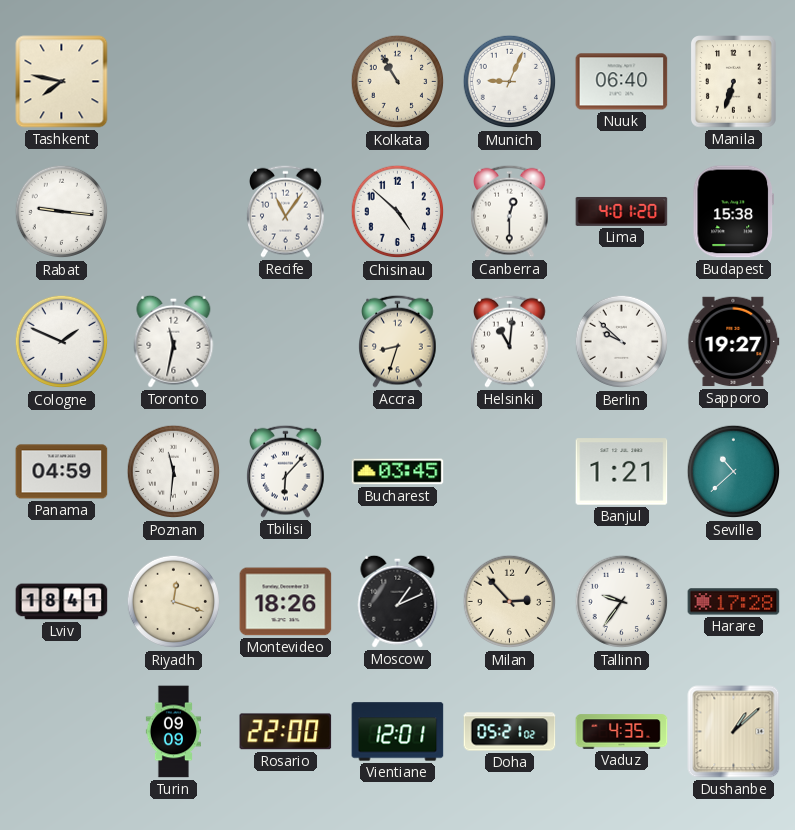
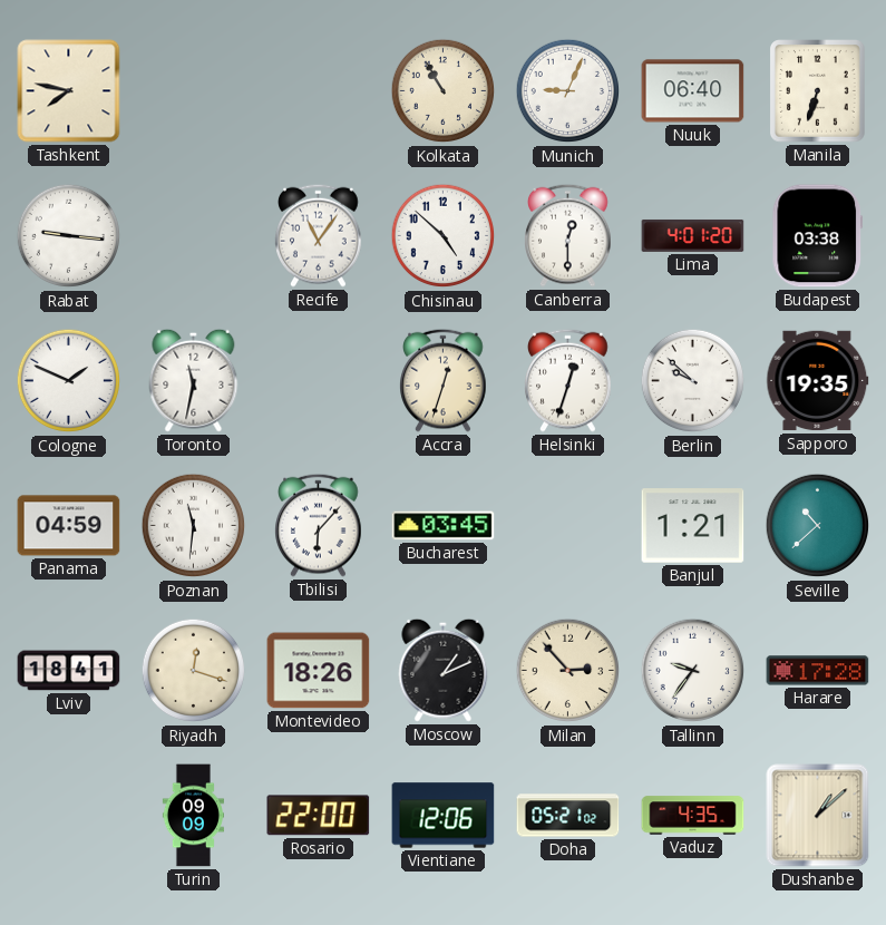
Budapest: 15:38 -> 03:38 (817, 236)
Accra: 8:33 -> 12:33 (444, 380)
Helsinki: 11:01 -> 12:33 (568, 380)
Sapporo: 19:27 -> 19:35 (818, 381)
Vientiane: 12:01 -> 12:06 (444, 816)
